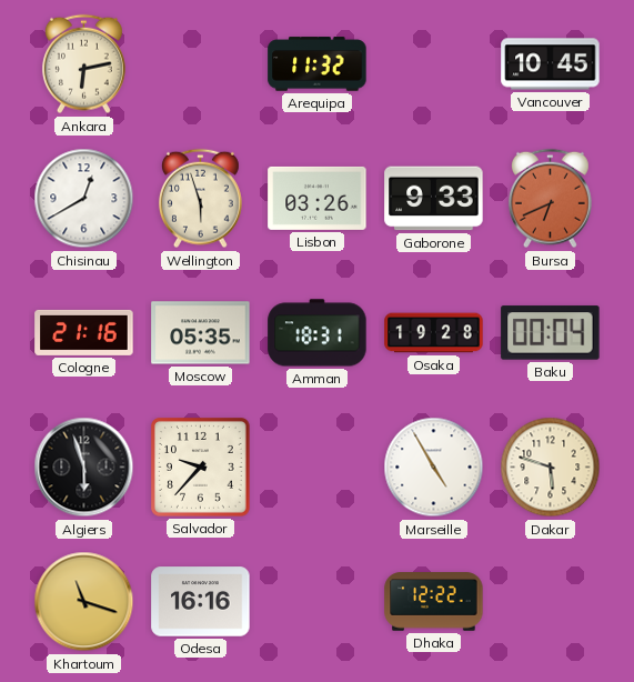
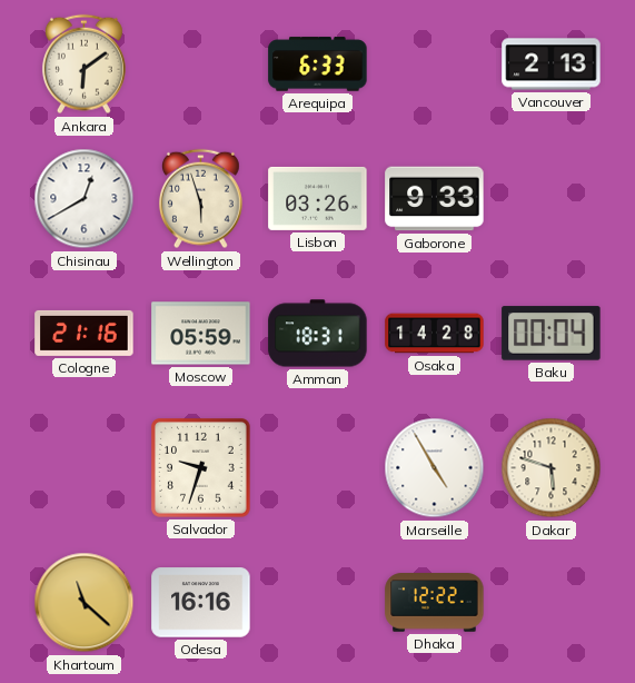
Ankara: 6:13 -> 6:09 (83, 65)
Arequipa: 11:32 -> 6:33 (318, 65)
Vancouver: 10:45 -> 2:13 (552, 65)
Bursa: 6:41 -> none (550, 199)
Moscow: 05:35 -> 05:59 (201, 334)
Osaka: 19:28 -> 14:28 (435, 334)
Algiers: 5:57 -> none (84, 468)
Salvador: 9:37 -> 9:33 (201, 468)
Khartoum: 11:18 -> 11:22 (85, 603)
